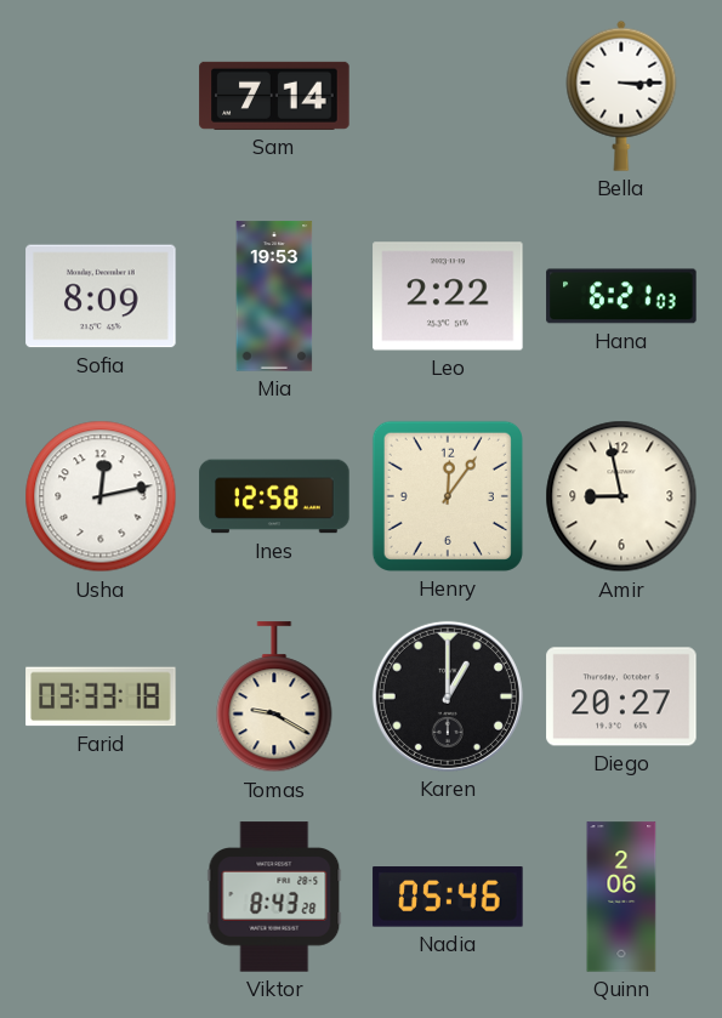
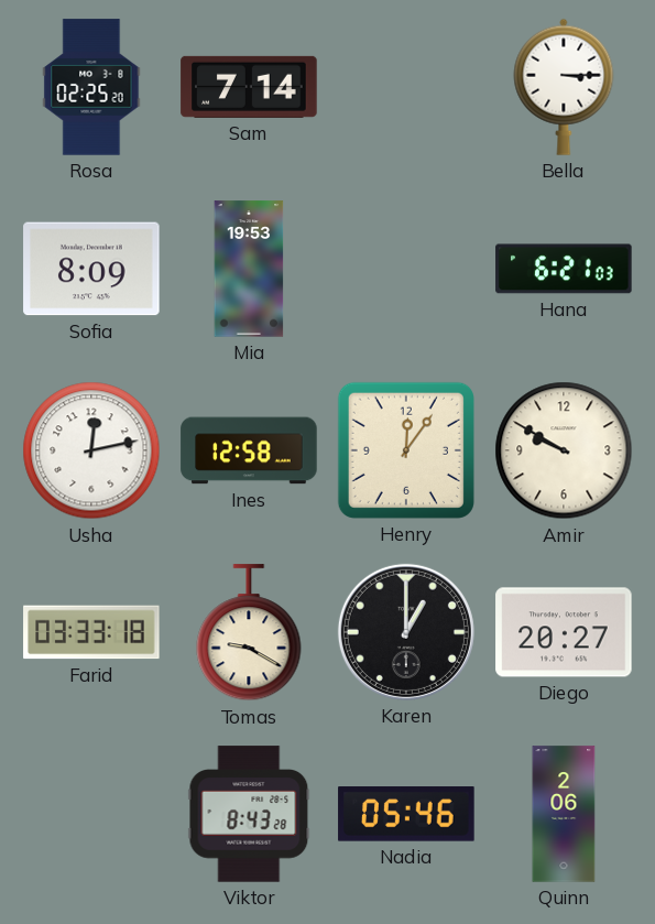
Rosa: none -> 02:25 (91, 87)
Leo: 2:22 -> none (448, 296)
Amir: 8:58 -> 9:50 (564, 450)
